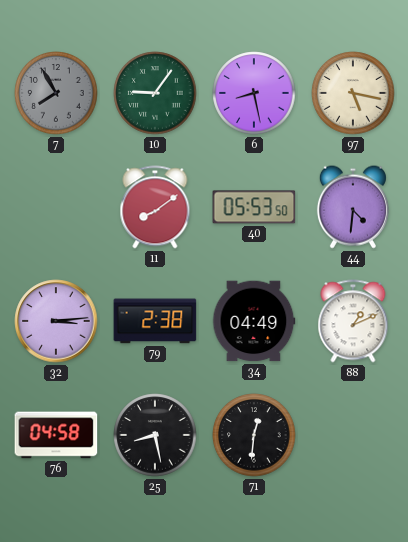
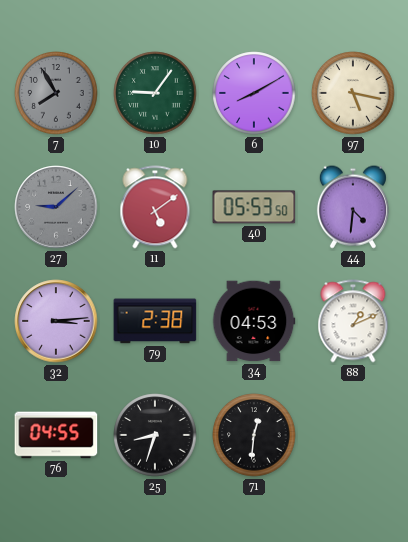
6: 8:28 -> 8:10 (254, 93)
27: none -> 9:08 (56, 207)
11: 8:09 -> 5:09 (155, 207)
34: 04:49 -> 04:53 (254, 321)
76: 04:58 -> 04:55 (56, 435)
25: 8:28 -> 8:33 (155, 435)
